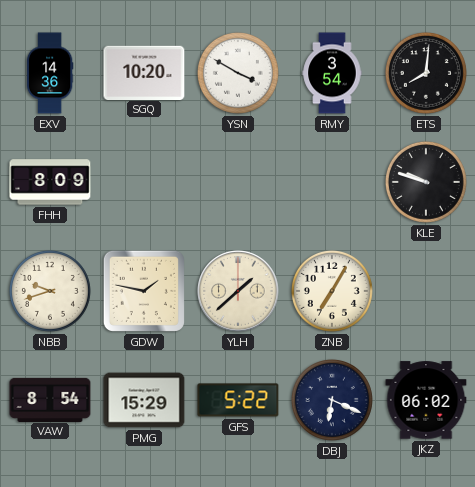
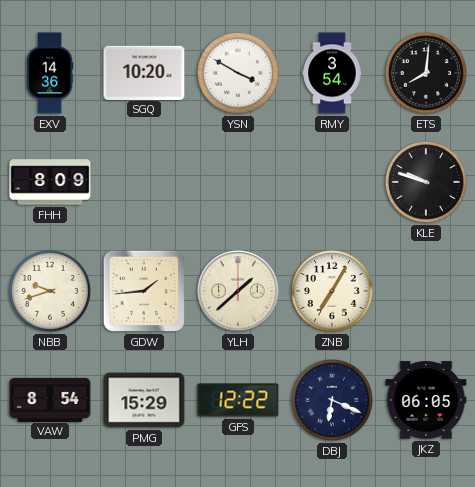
GDW: 1:47 -> 1:44 (144, 291)
GFS: 5:22 -> 12:22 (238, 400)
JKZ: 06:02 -> 06:05 (426, 400)
